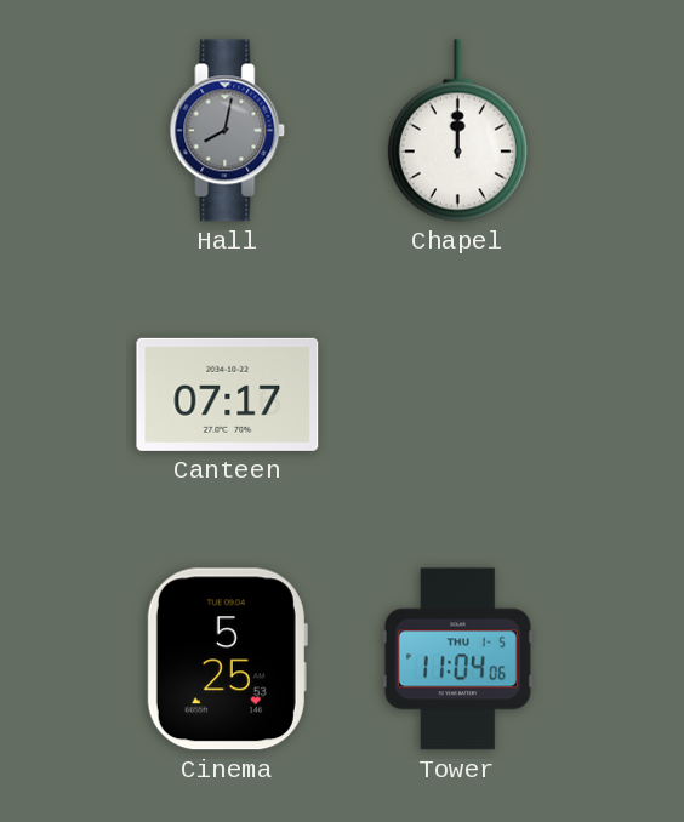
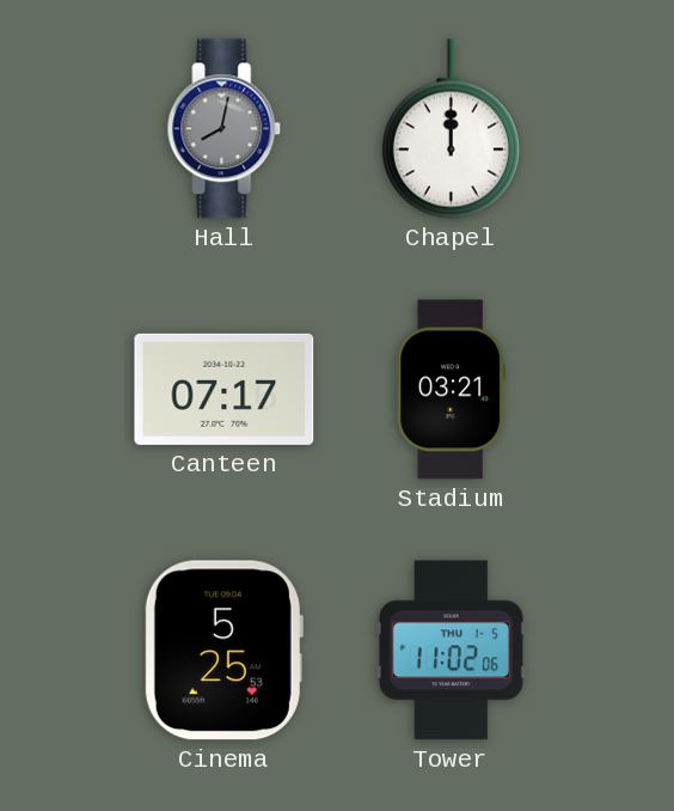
Stadium: none -> 03:21 (452, 390)
Tower: 11:04 -> 11:02 (451, 651)
